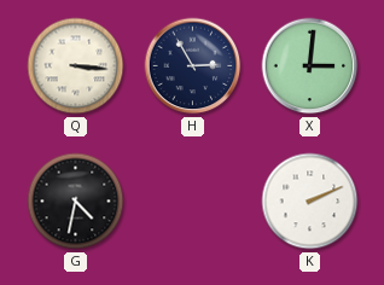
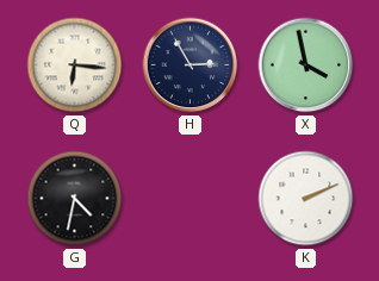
Q: 3:16 -> 6:16 (75, 65)
X: 3:01 -> 3:58 (306, 65)
